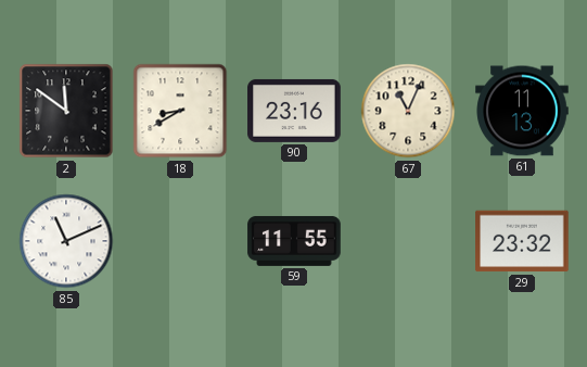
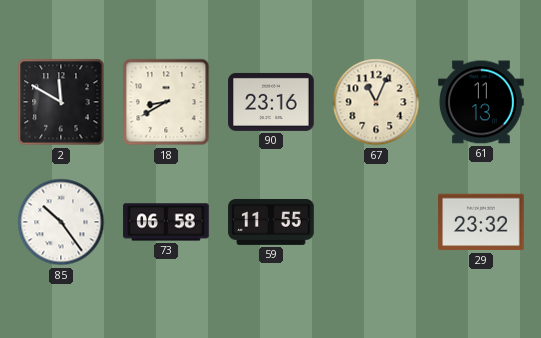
2: 11:51 -> 11:50 (61, 102)
85: 11:11 -> 10:24 (61, 222)
73: none -> 06:58 (166, 222)
